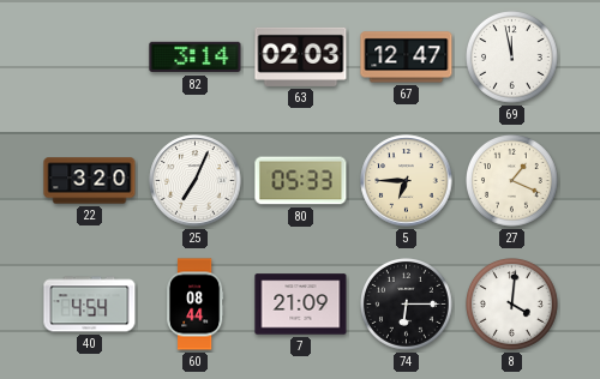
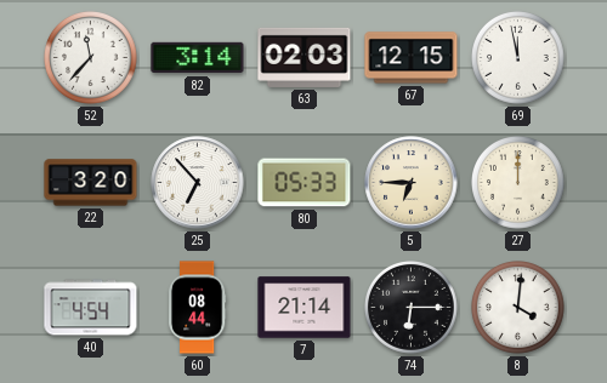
52: none -> 11:37 (91, 58)
67: 12:47 -> 12:15 (412, 58)
25: 7:04 -> 6:53 (198, 183)
27: 1:19 -> 12:00 (518, 183)
7: 21:09 -> 21:14 (305, 308)
